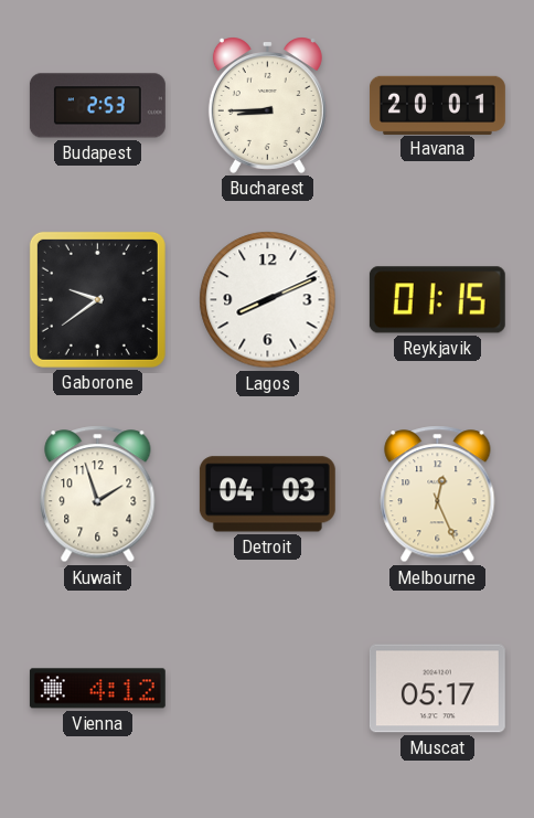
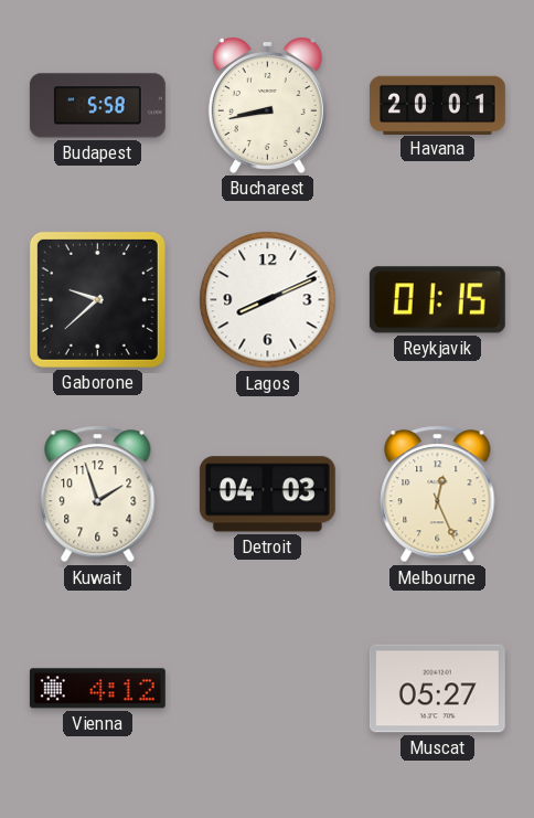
Budapest: 2:53 -> 5:58 (97, 106)
Bucharest: 8:45 -> 8:43 (267, 105)
Gaborone: 9:39 -> 9:38 (97, 299)
Muscat: 05:17 -> 05:27 (437, 689)
